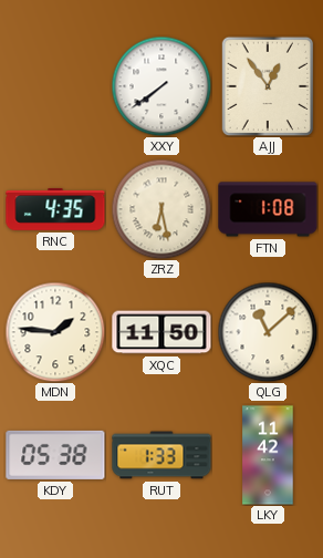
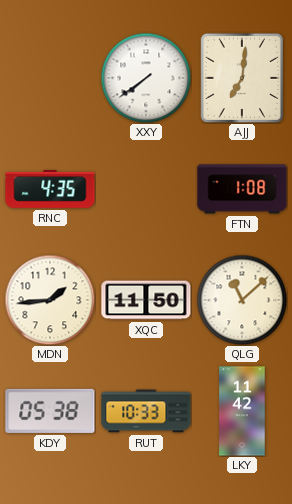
AJJ: 12:54 -> 7:01 (241, 78)
ZRZ: 6:28 -> none (161, 209)
MDN: 1:46 -> 1:44 (50, 300)
RUT: 1:33 -> 10:33 (146, 411)
